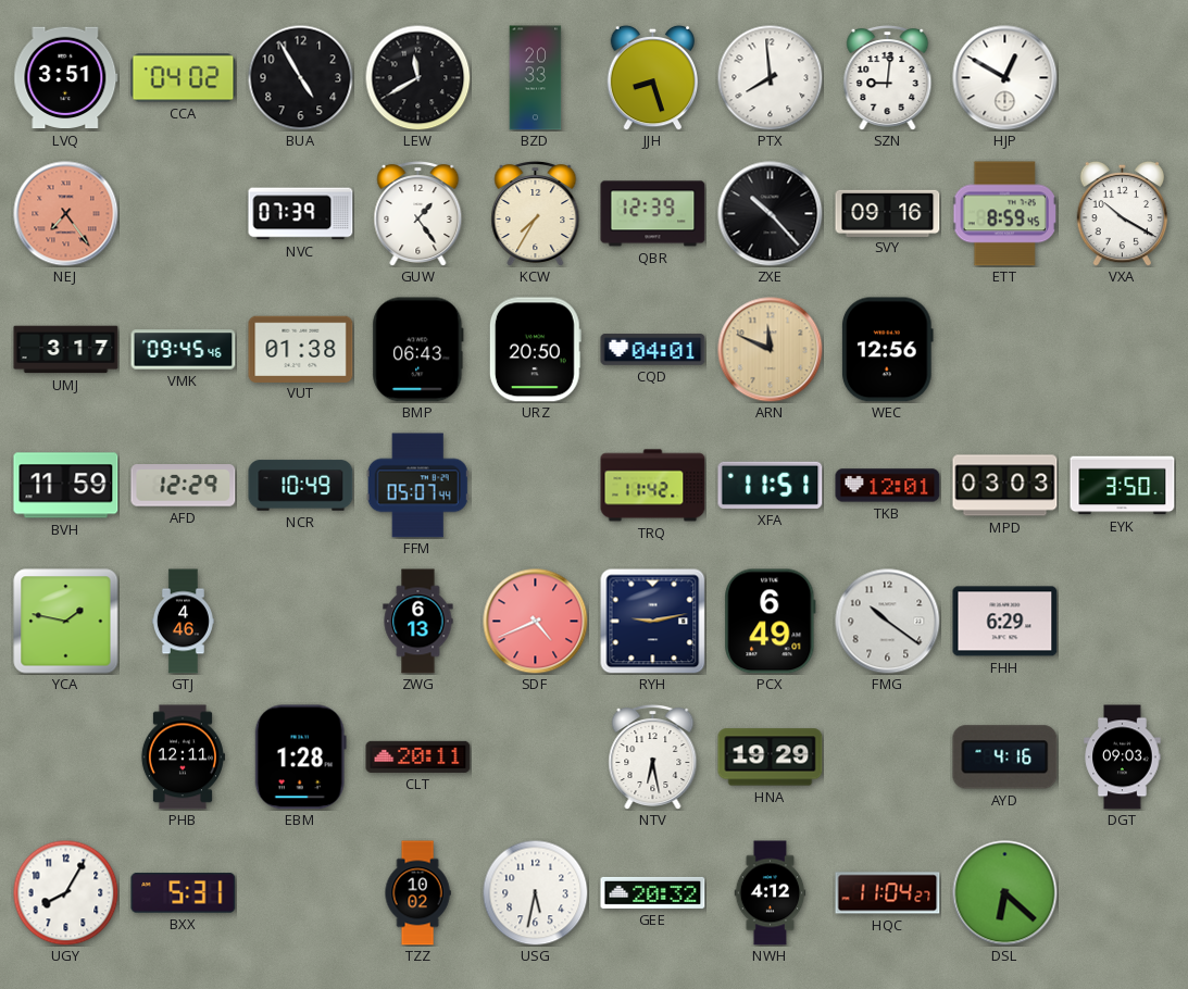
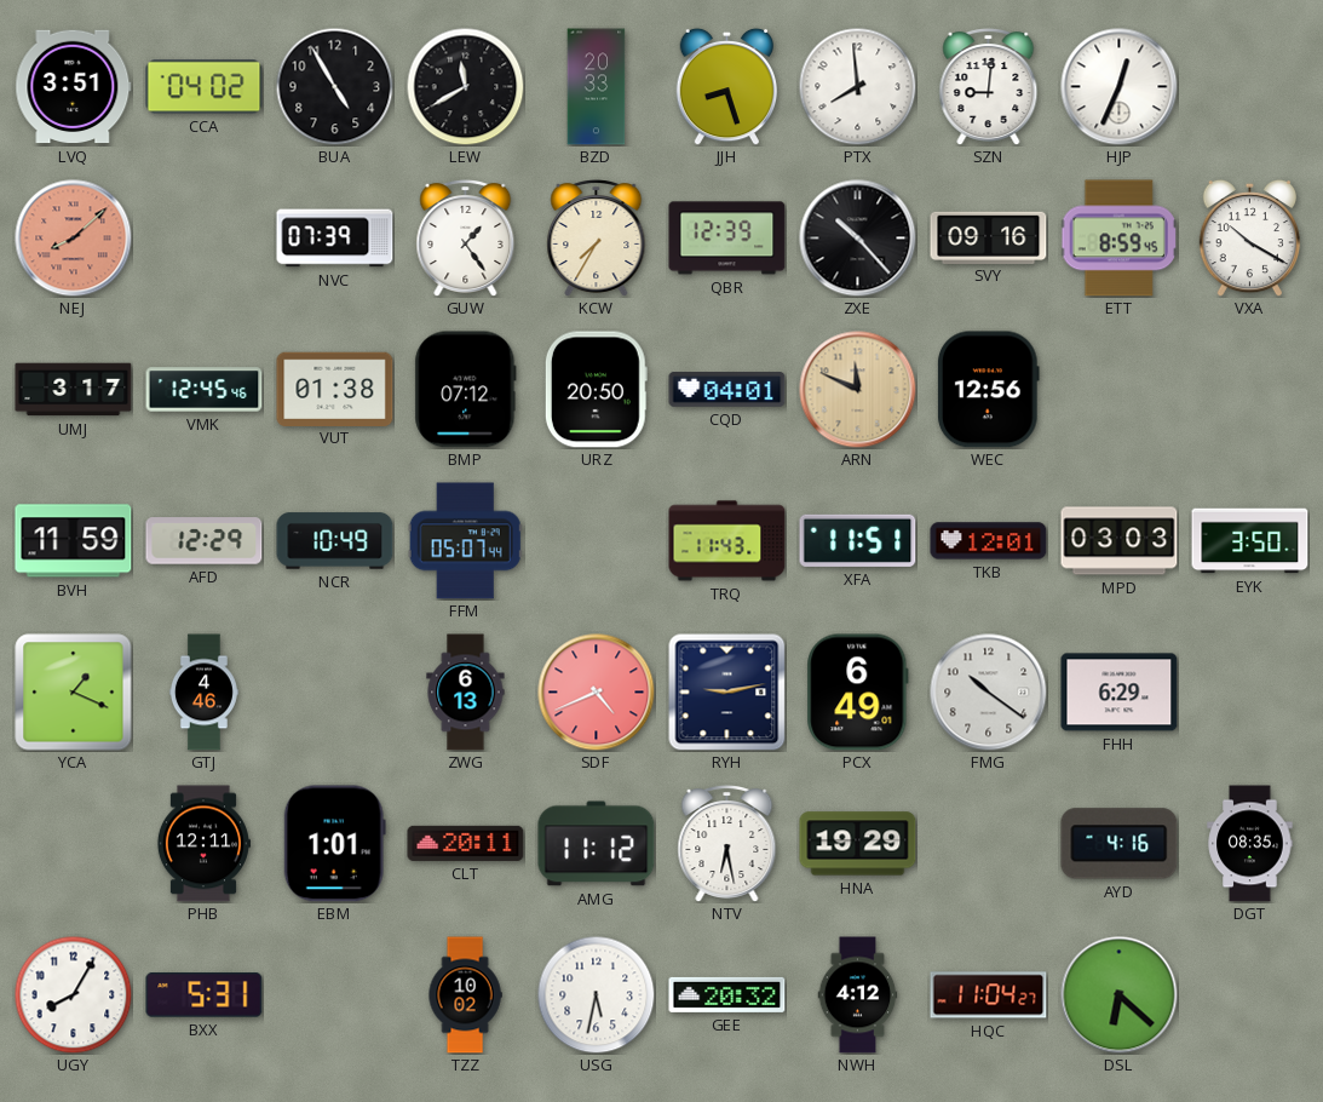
HJP: 12:50 -> 12:34 (1120, 87)
NEJ: 7:24 -> 8:08 (74, 239)
VMK: 09:45 -> 12:45 (205, 390)
BMP: 06:43 -> 07:12 (466, 390)
TRQ: 11:42 -> 11:43 (727, 541)
YCA: 1:47 -> 1:19 (74, 693)
EBM: 1:28 -> 1:01 (334, 844)
AMG: none -> 11:12 (597, 844)
DGT: 09:03 -> 08:35 (1250, 844)
